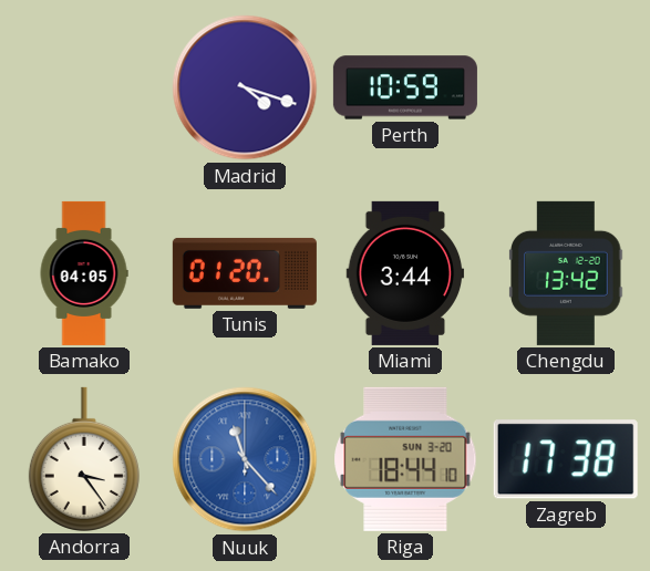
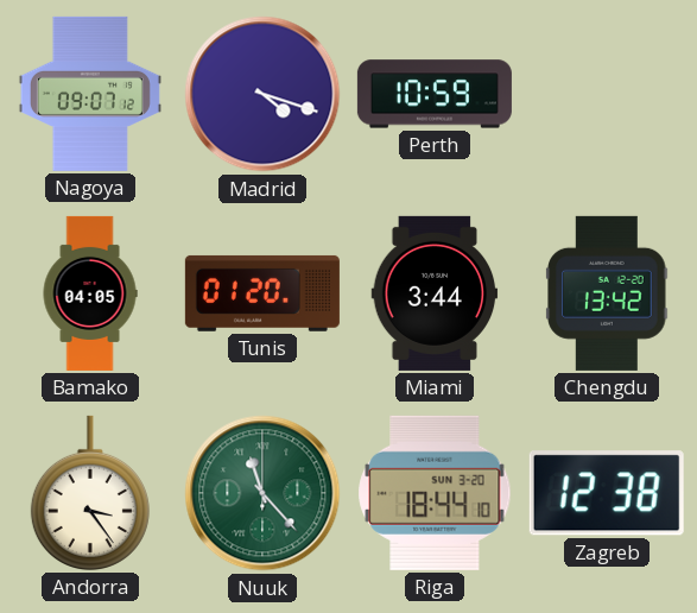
Nagoya: none -> 09:07 (90, 94)
Nuuk dial: blue -> green (262, 493)
Zagreb: 17:38 -> 12:38 (607, 493)
